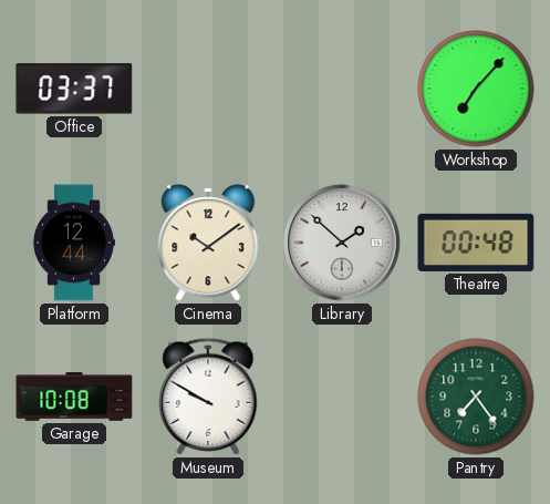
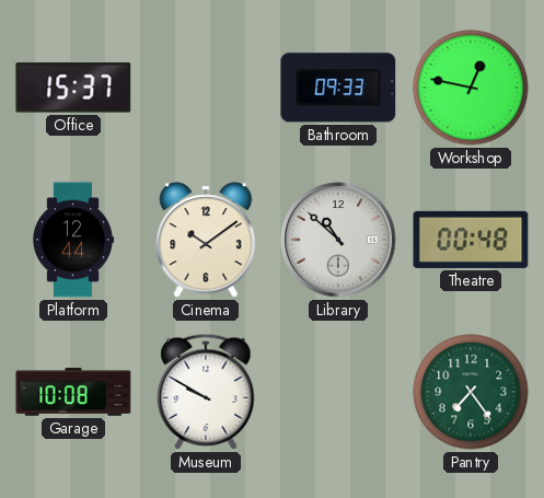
Office: 03:37 -> 15:37 (73, 88)
Bathroom: none -> 09:33 (338, 88)
Workshop: 7:07 -> 12:47 (471, 88)
Library: 1:52 -> 10:52 (338, 240)
